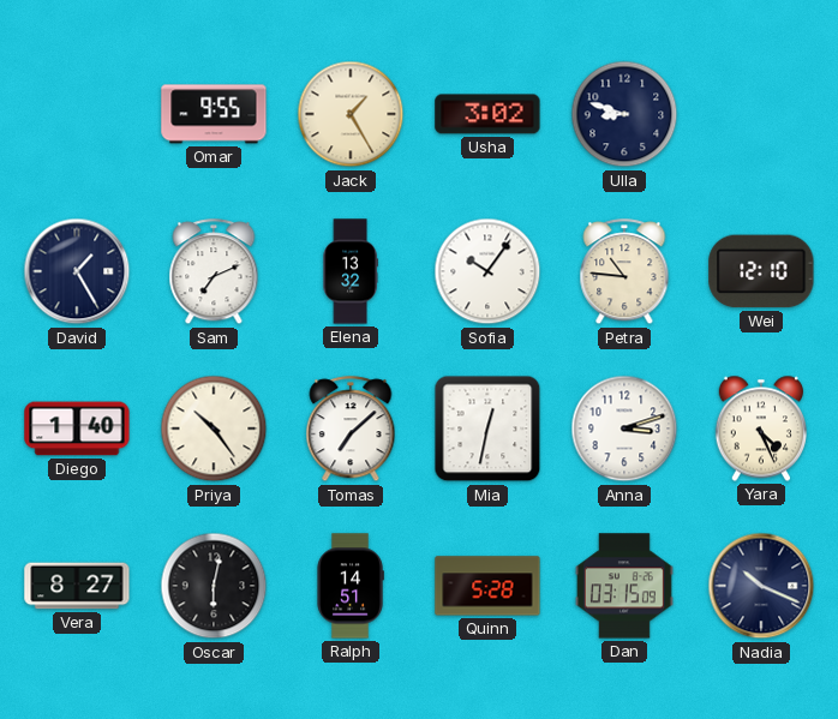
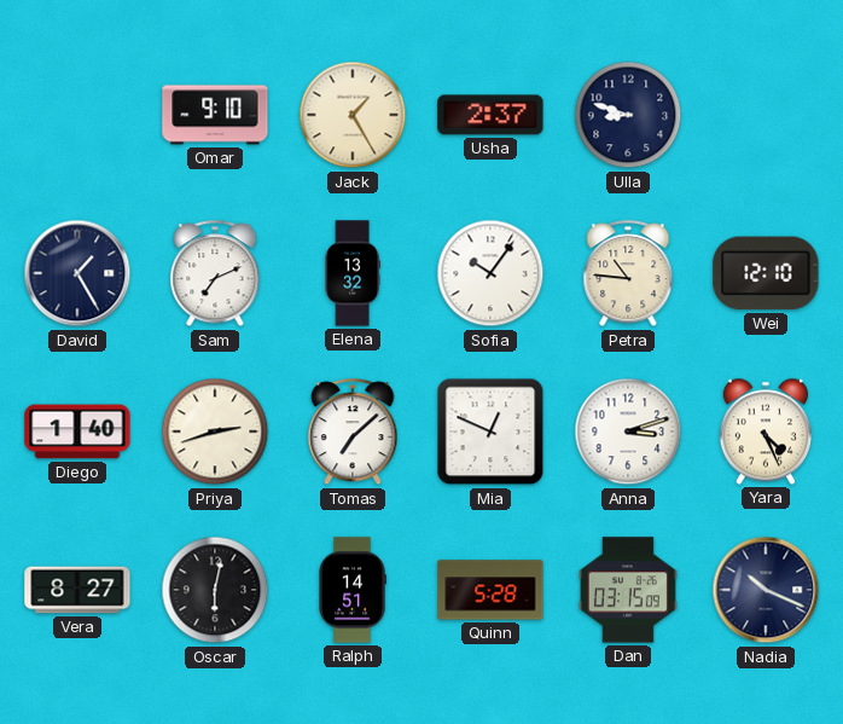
Omar: 9:55 -> 9:10 (215, 115)
Usha: 3:02 -> 2:37 (490, 115)
Priya: 10:24 -> 2:42 (215, 431)
Mia: 12:32 -> 12:49 (490, 431)
